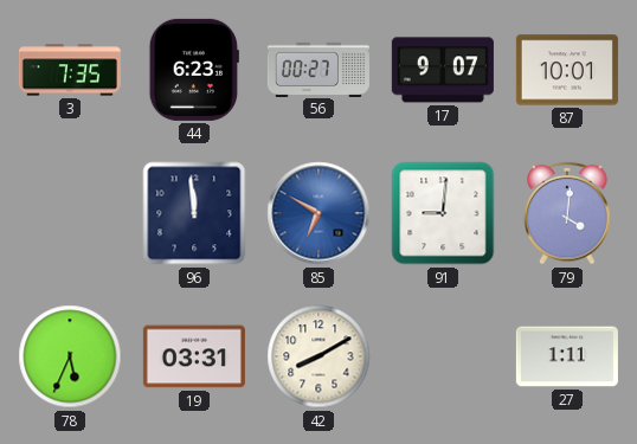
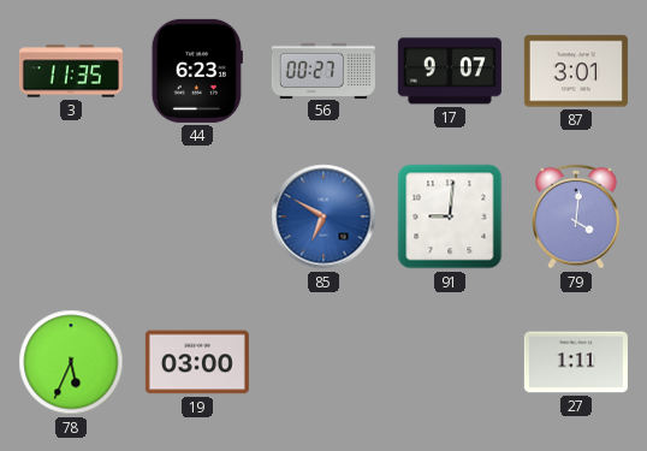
3: 7:35 -> 11:35 (71, 71)
87: 10:01 -> 3:01 (576, 71)
96: 11:59 -> none (194, 213)
19: 03:31 -> 03:00 (197, 362)
42: 8:10 -> none (318, 356)
